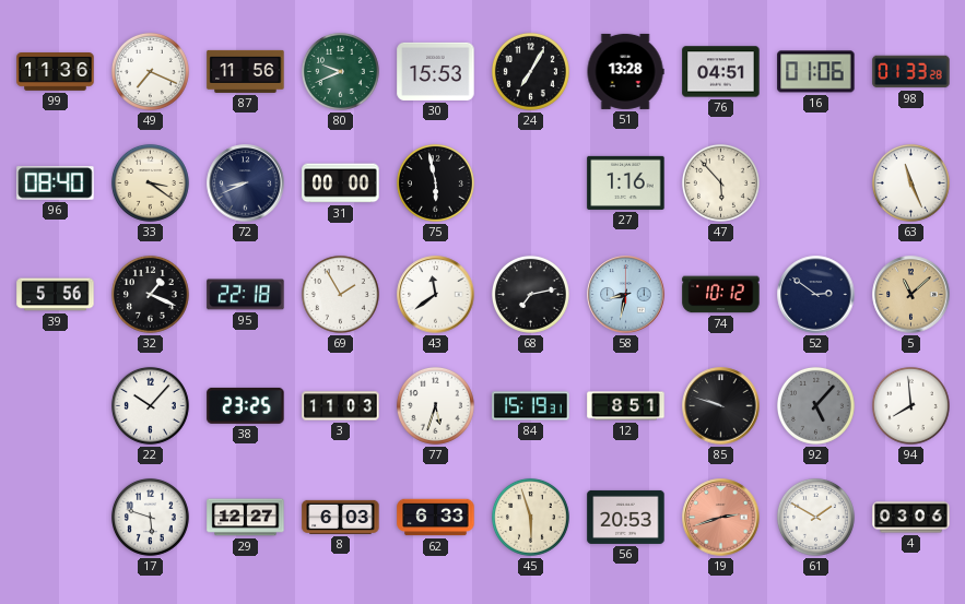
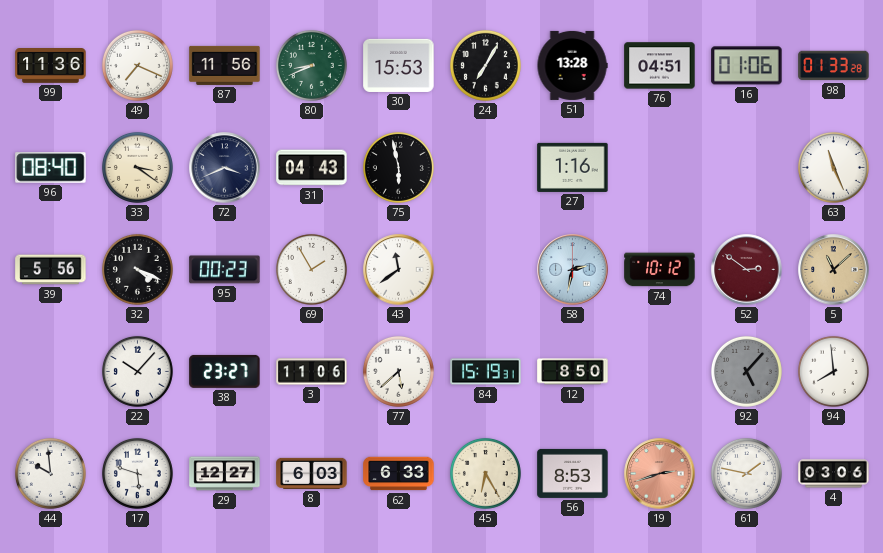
80: 9:41 -> 8:41 (311, 65)
72: 8:41 -> 3:41 (225, 168)
31: 00:00 -> 04:43 (312, 168)
47: 5:53 -> none (720, 182)
32: 1:19 -> 4:19 (137, 269)
95: 22:18 -> 00:23 (225, 270)
68: 7:13 -> none (530, 294)
58: 8:32 -> 2:32 (573, 270)
52 dial: navy -> burgundy (747, 270)
38: 23:25 -> 23:27 (225, 371)
3: 11:03 -> 11:06 (312, 372)
77: 5:33 -> 5:38 (398, 371)
12: 8:51 -> 8:50 (573, 372)
85: 9:48 -> none (721, 406)
44: none -> 9:59 (50, 473)
45: 5:57 -> 6:25 (485, 473)
56: 20:53 -> 8:53 (573, 473)
61: 1:50 -> 1:47 (746, 473)
